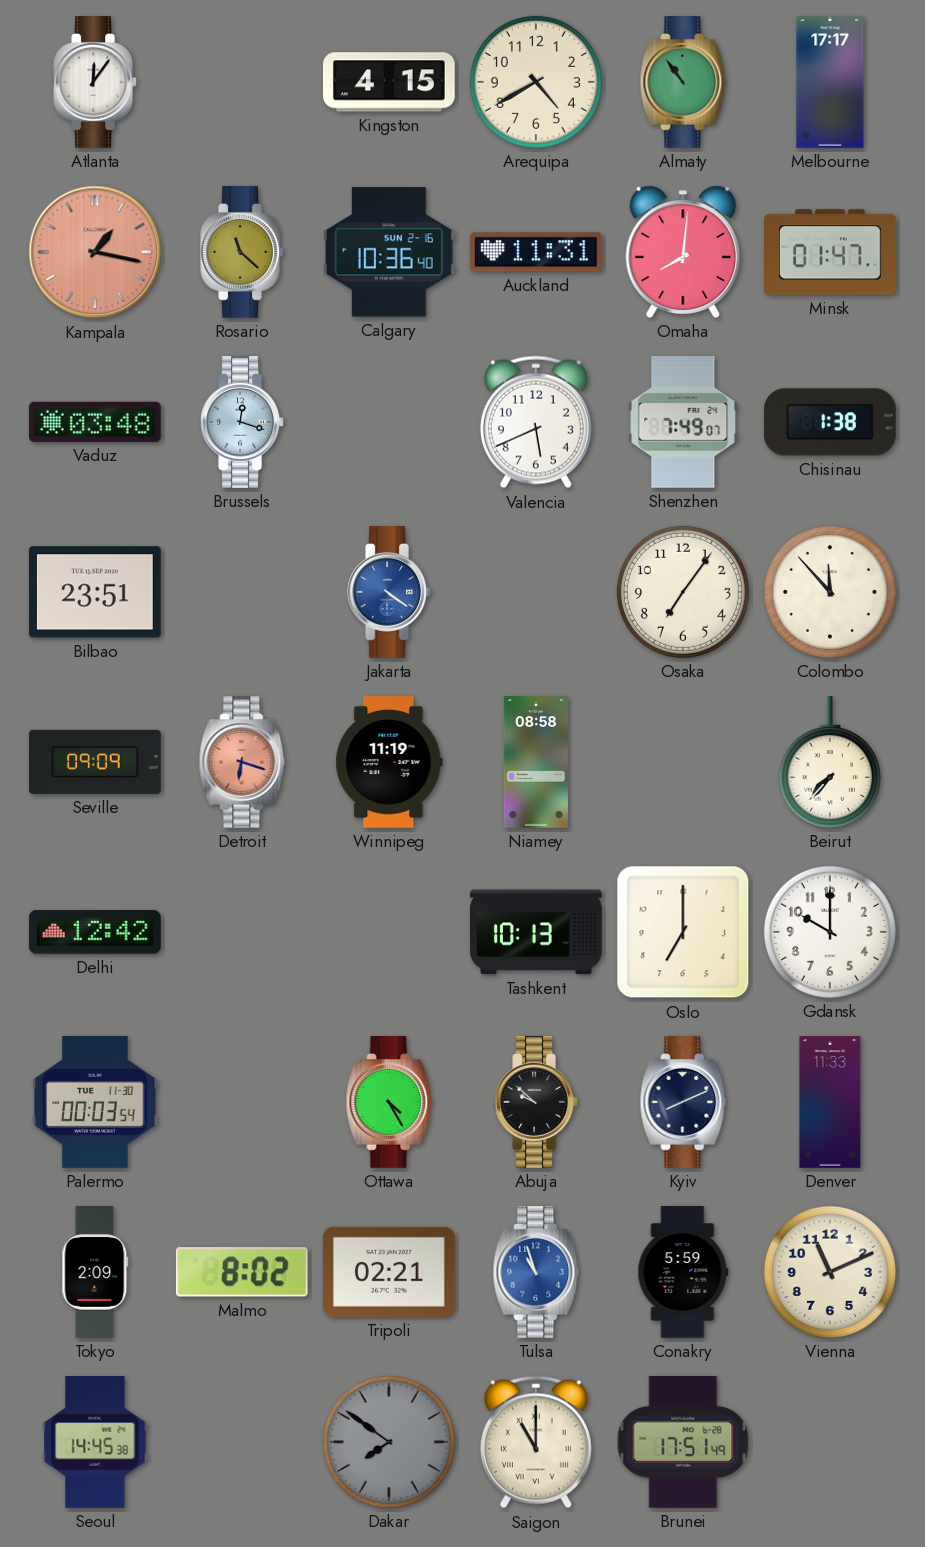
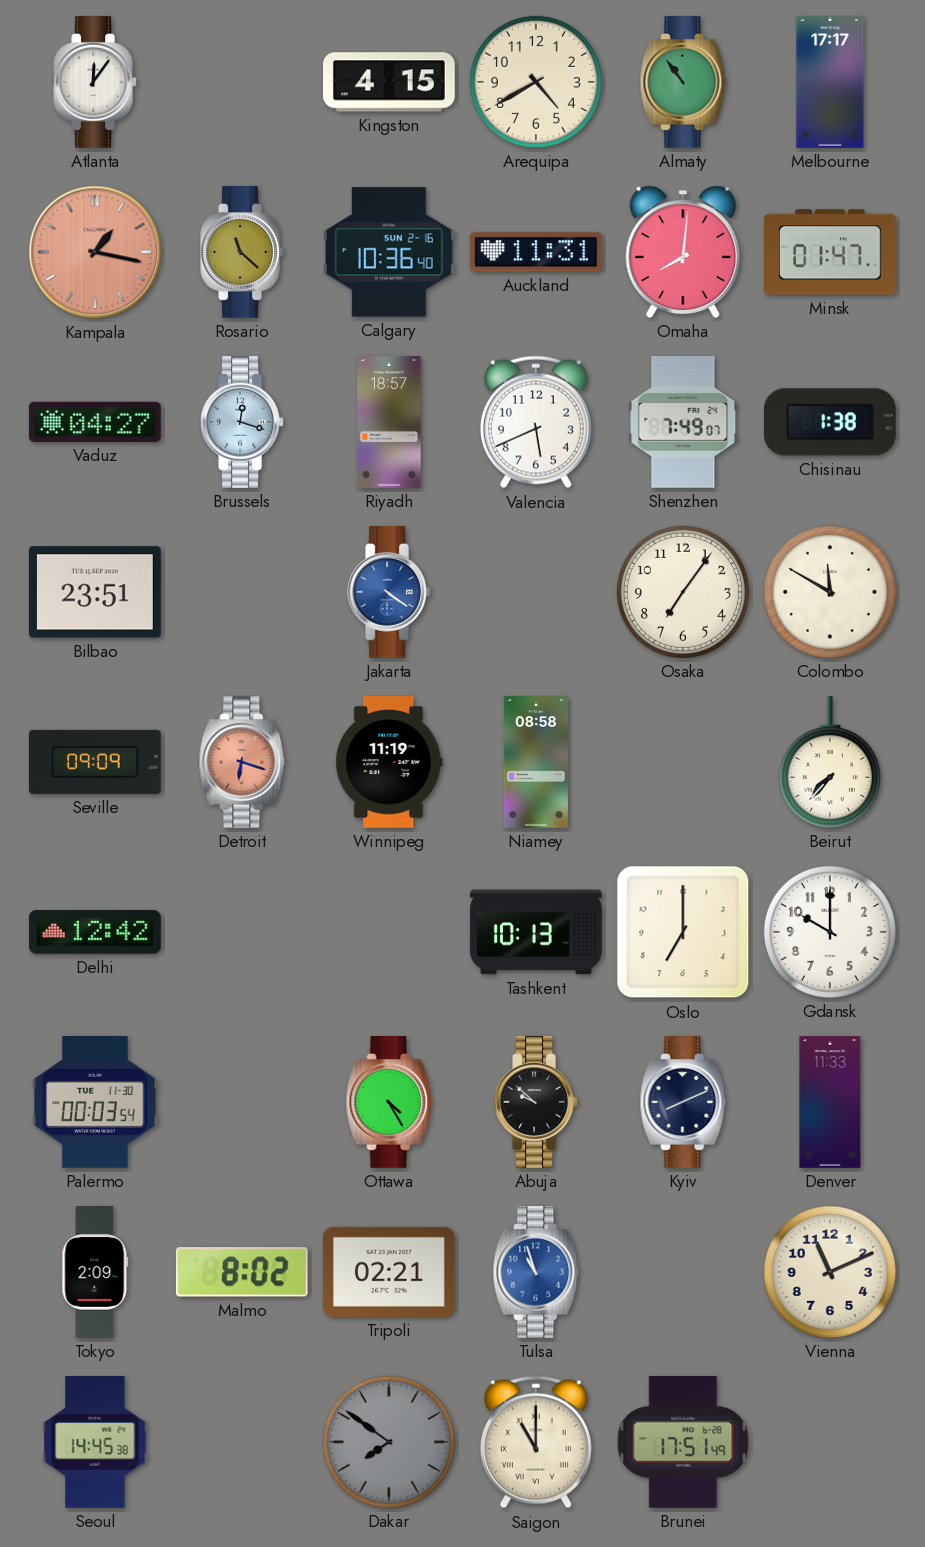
Vaduz: 03:48 -> 04:27 (95, 422)
Riyadh: none -> 18:57 (389, 422)
Colombo: 11:53 -> 11:50 (830, 592)
Conakry: 5:59 -> none (683, 1273)
